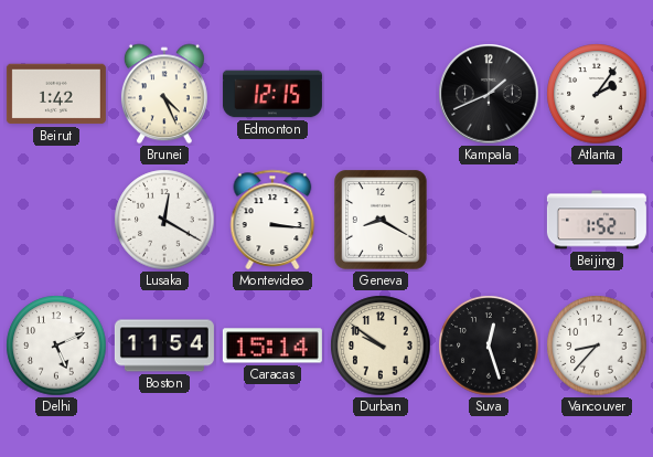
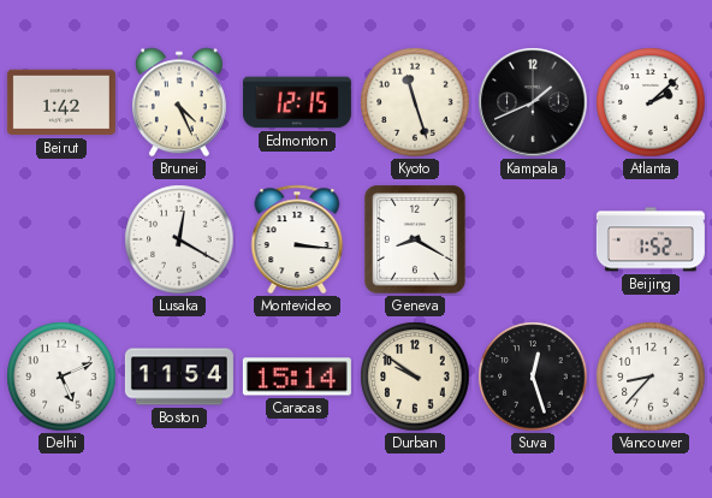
Kyoto: none -> 11:27 (415, 102)
Atlanta: 2:06 -> 2:08 (651, 102)
